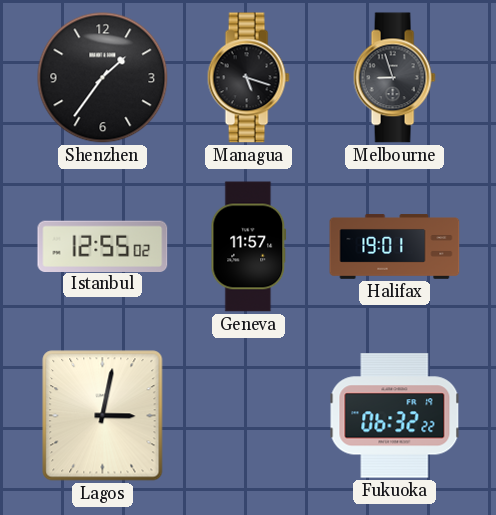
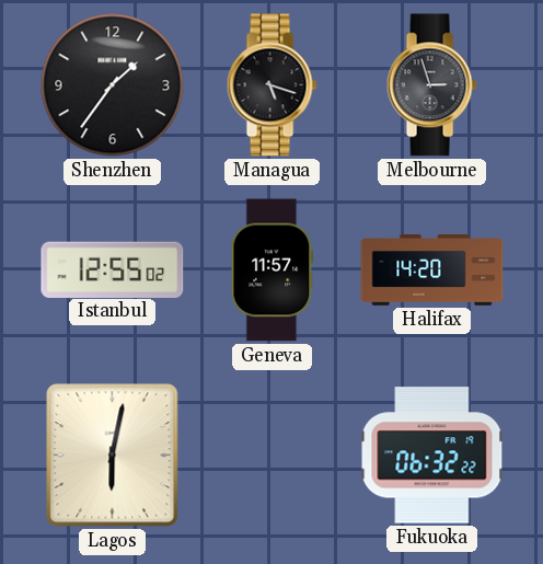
Melbourne: 8:57 -> 2:57 (431, 85)
Halifax: 19:01 -> 14:20 (432, 271)
Lagos: 3:02 -> 6:02 (113, 456)
